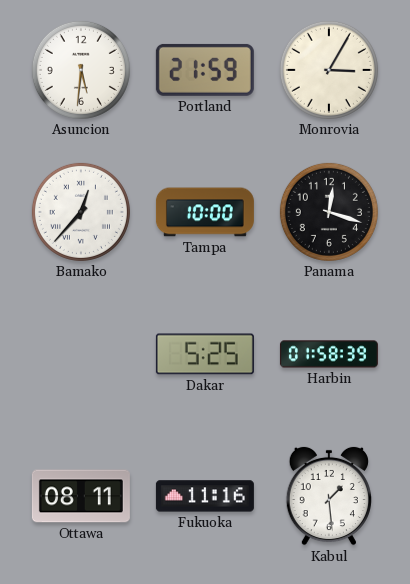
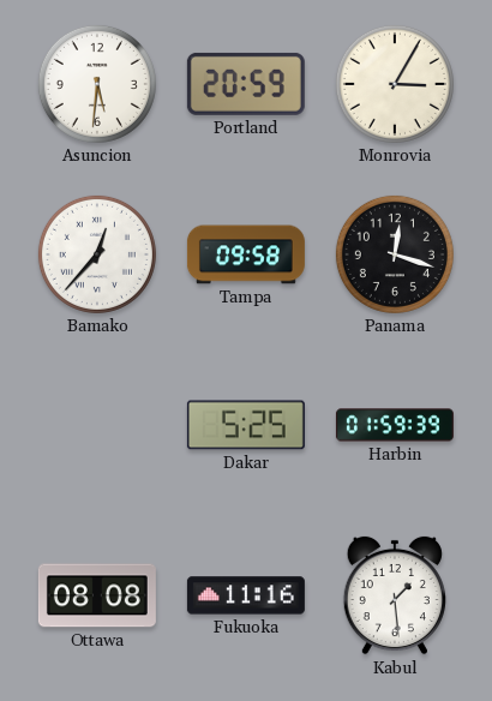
Portland: 21:59 -> 20:59 (246, 84)
Tampa: 10:00 -> 09:58 (246, 254)
Harbin: 01:58 -> 01:59 (395, 425)
Ottawa: 08:11 -> 08:08 (97, 595)
